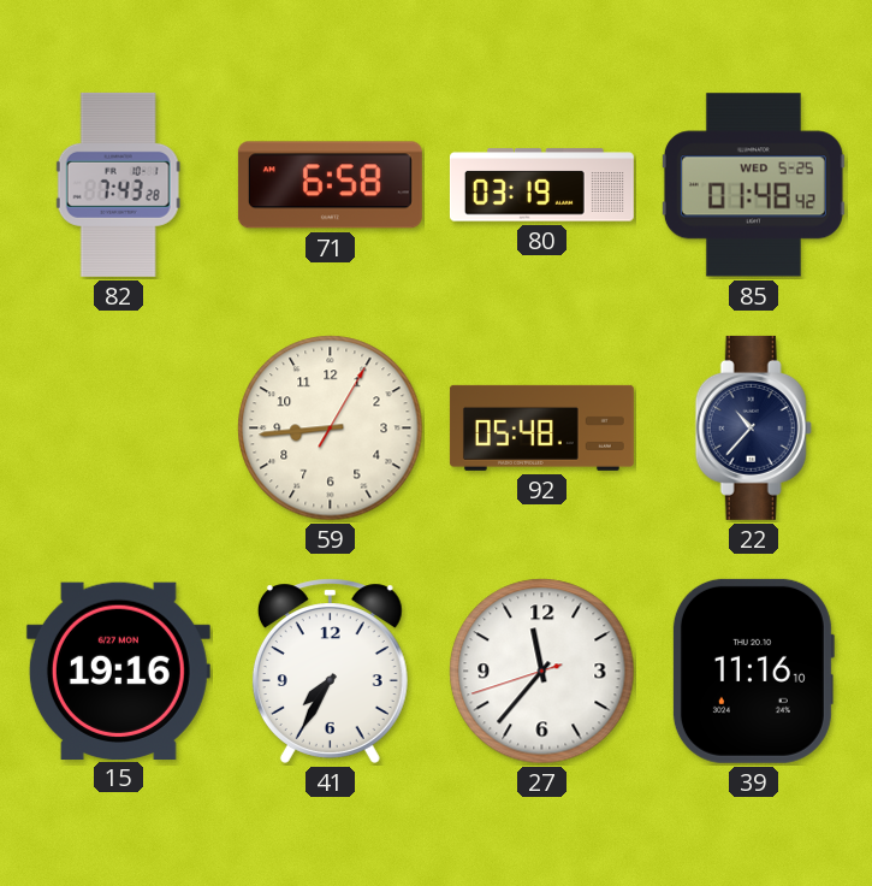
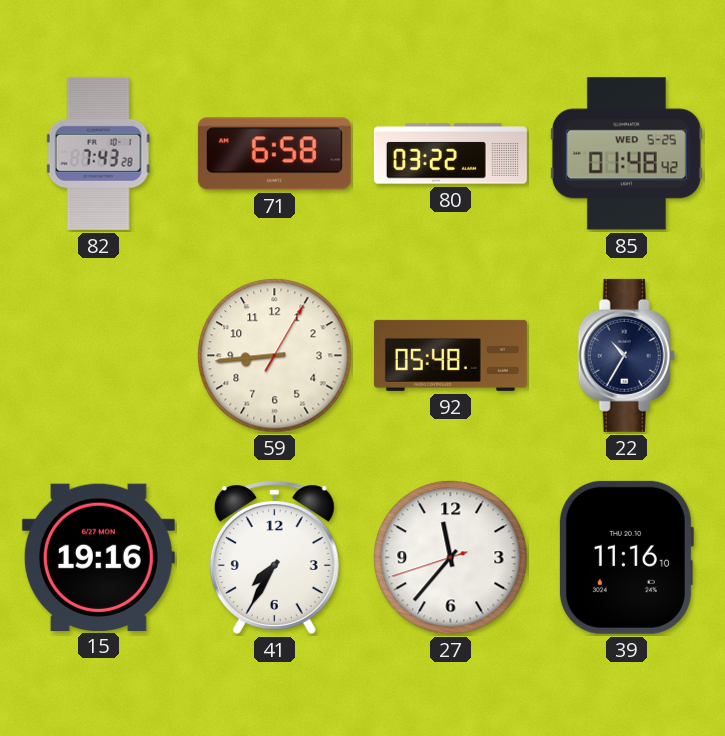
80: 03:19 -> 03:22 (450, 154)
22: 10:37 -> 10:35 (626, 355)
